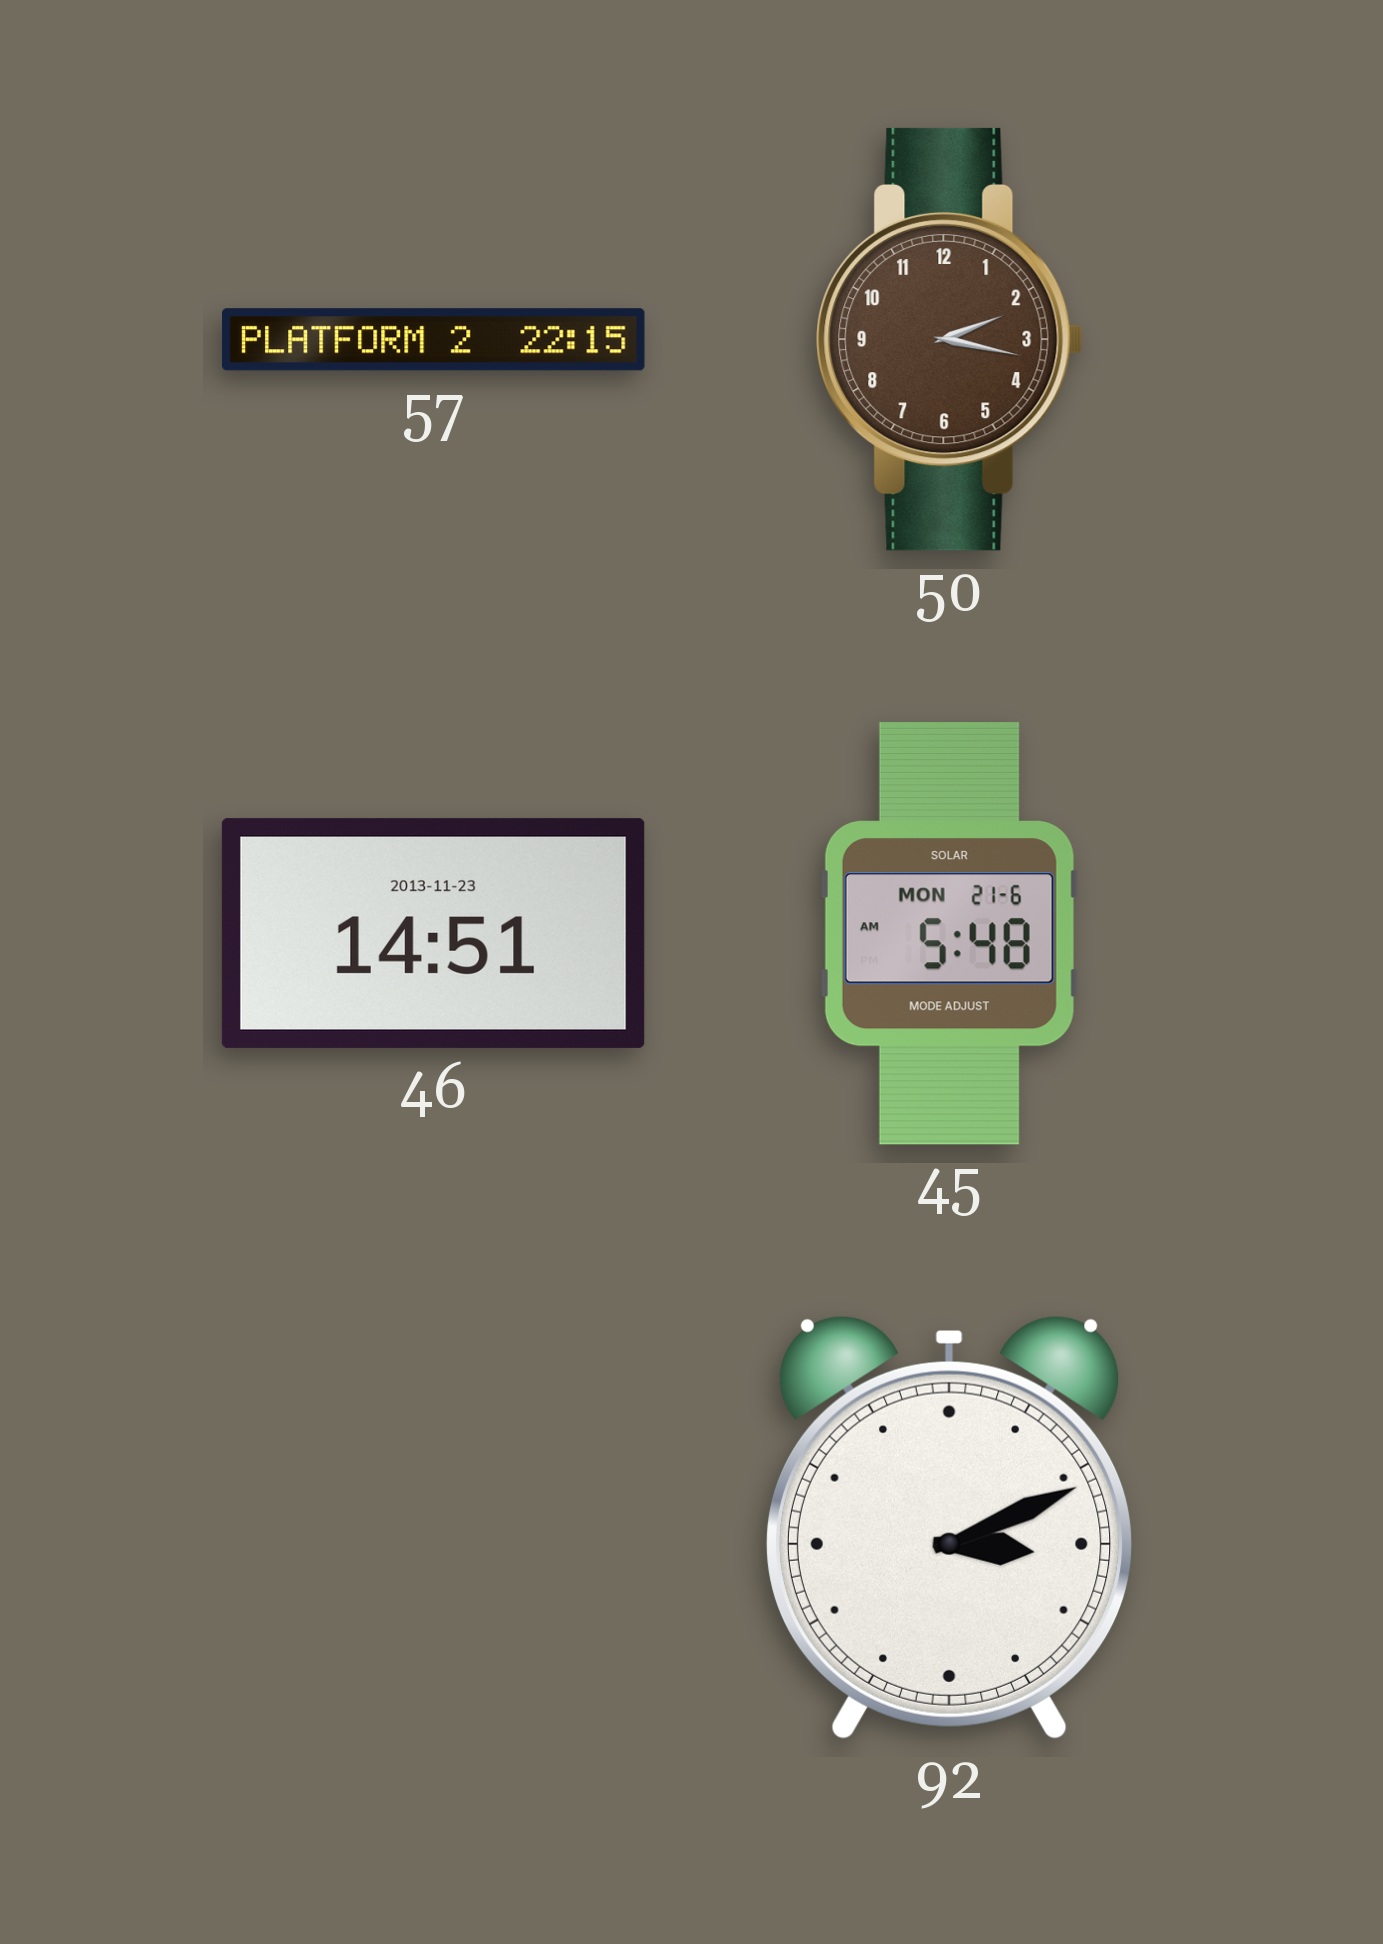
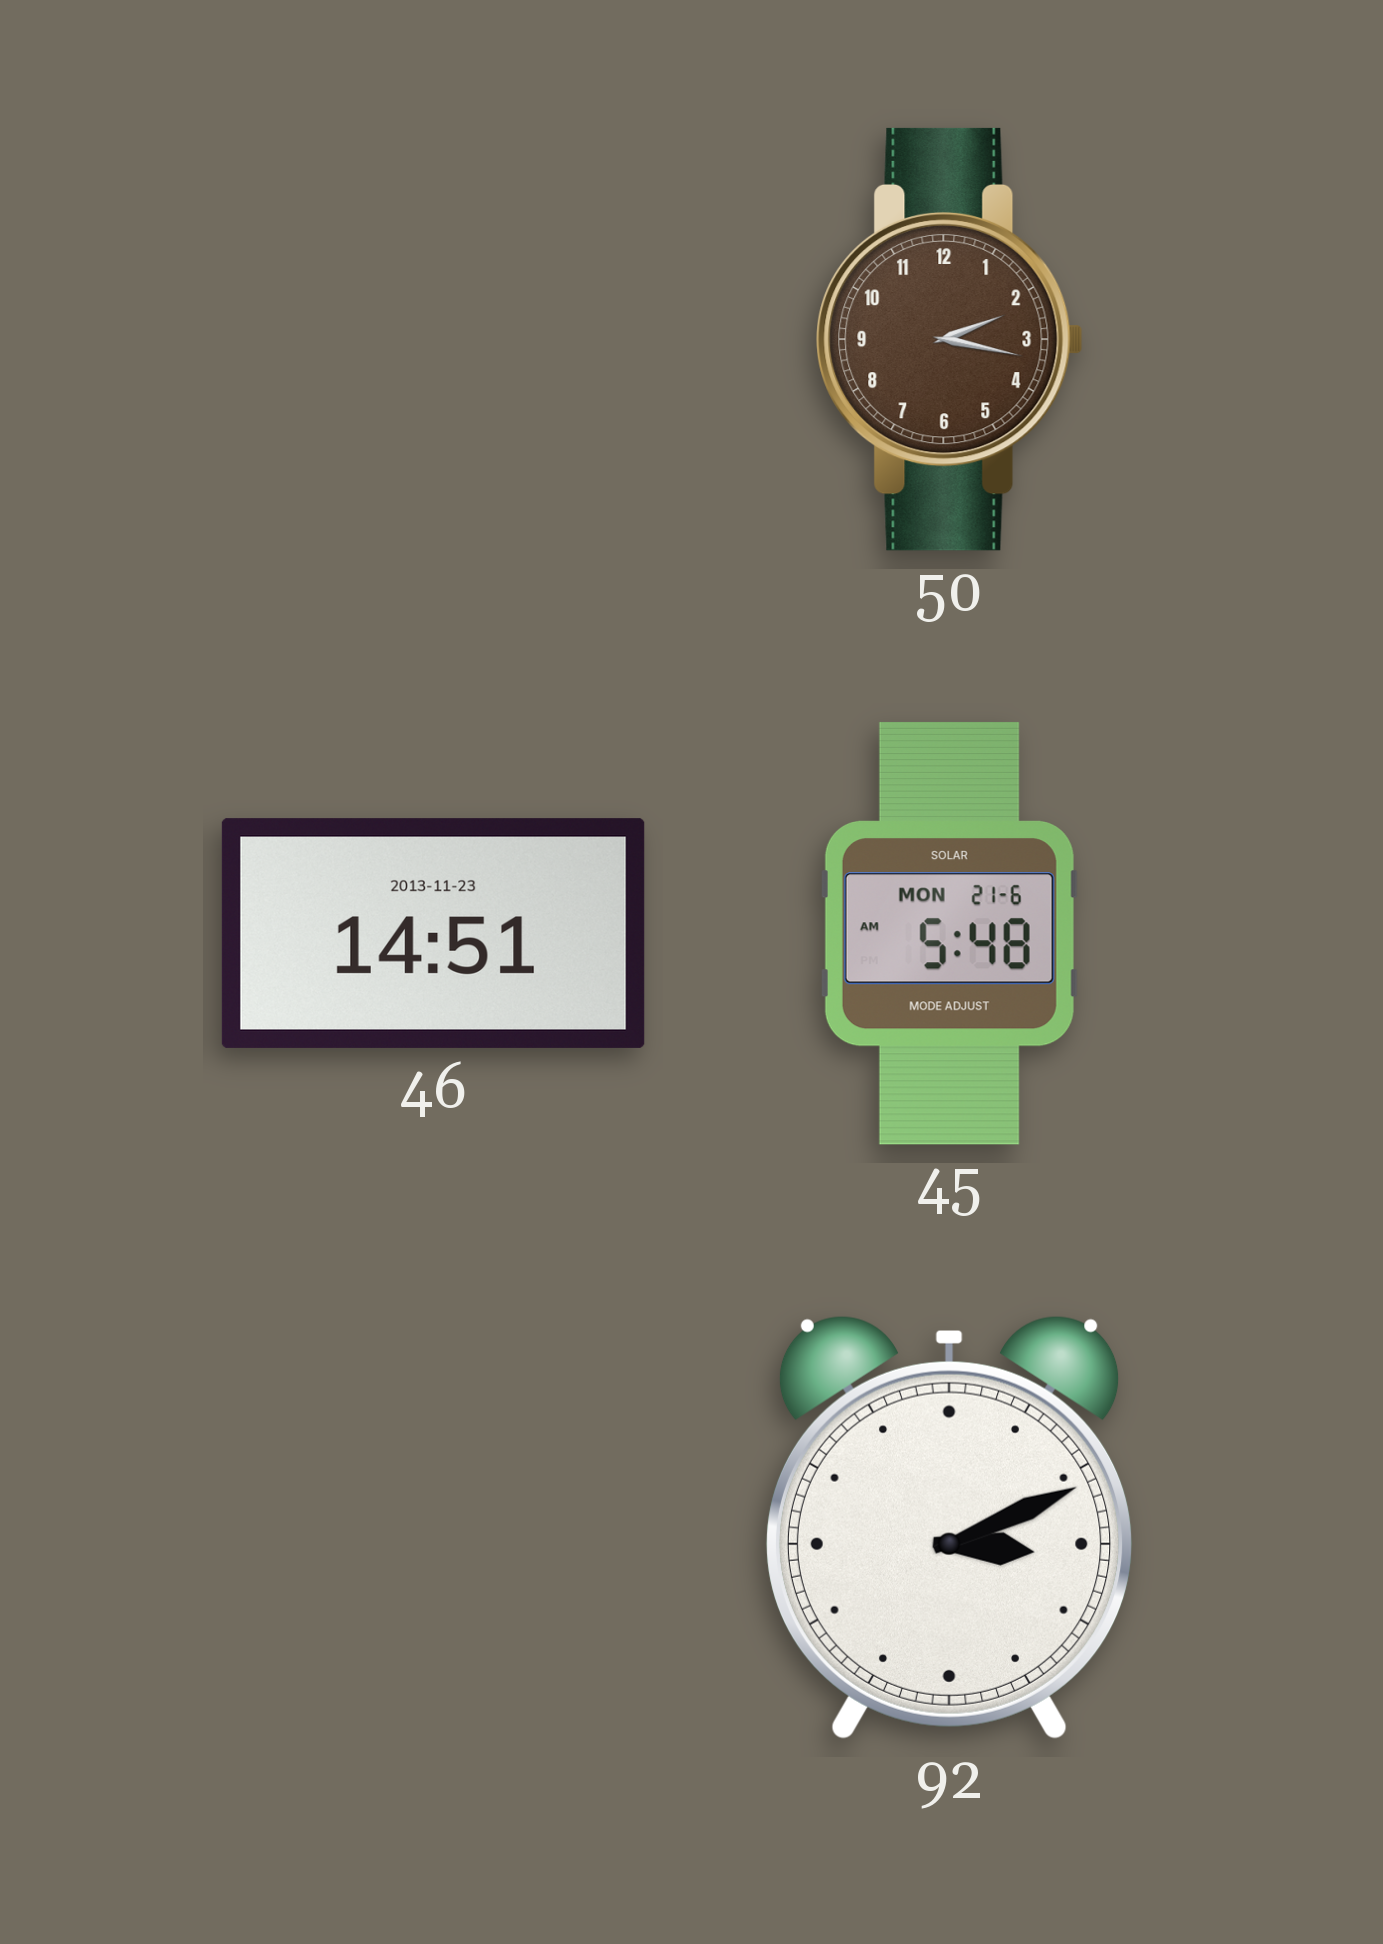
57: 22:15 -> none (434, 340)
